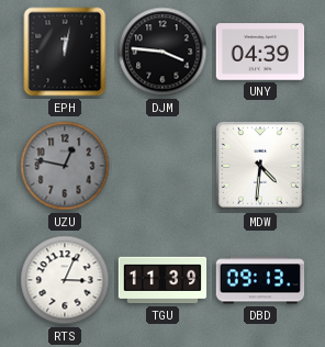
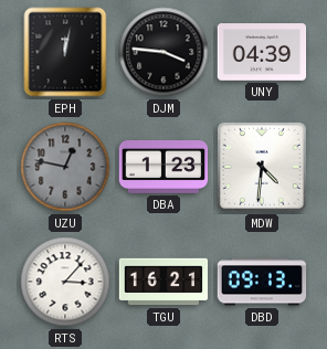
DBA: none -> 1:23 (163, 167)
RTS: 3:04 -> 3:07 (65, 282)
TGU: 11:39 -> 16:21 (163, 282)
